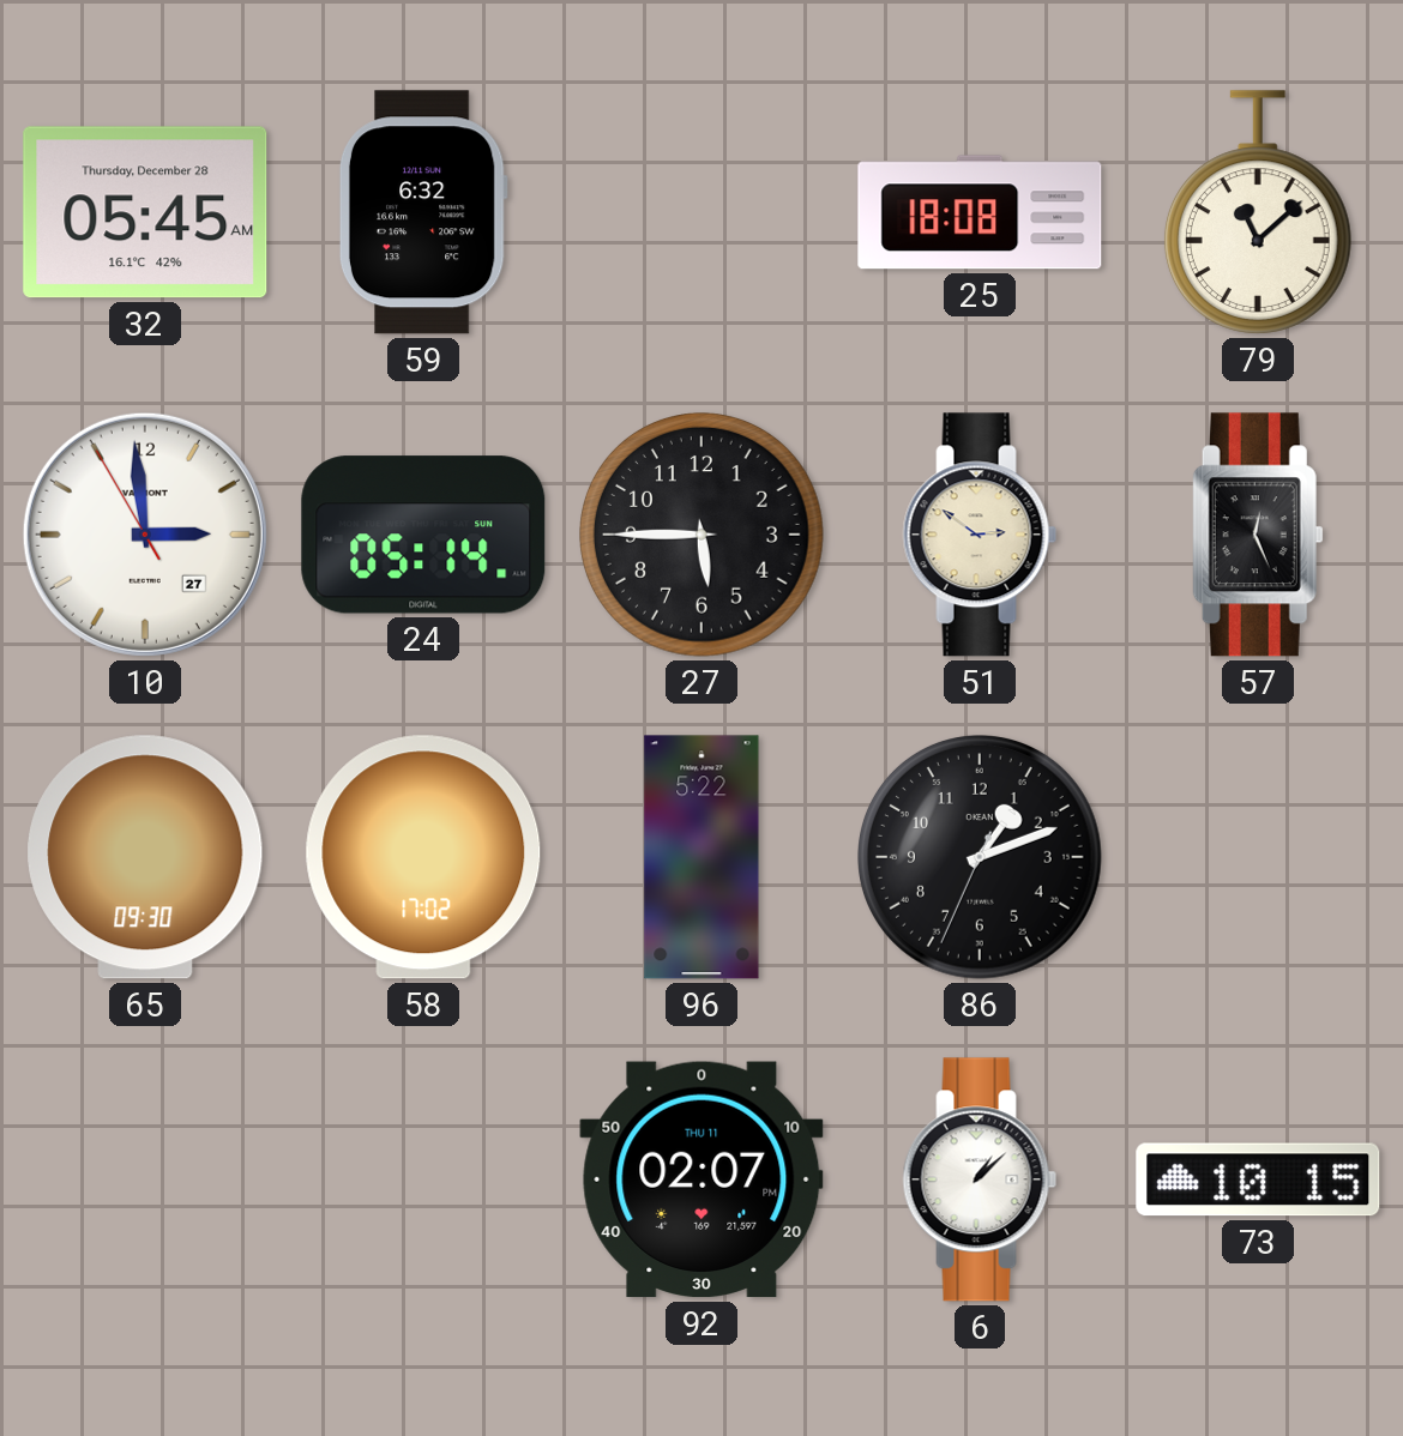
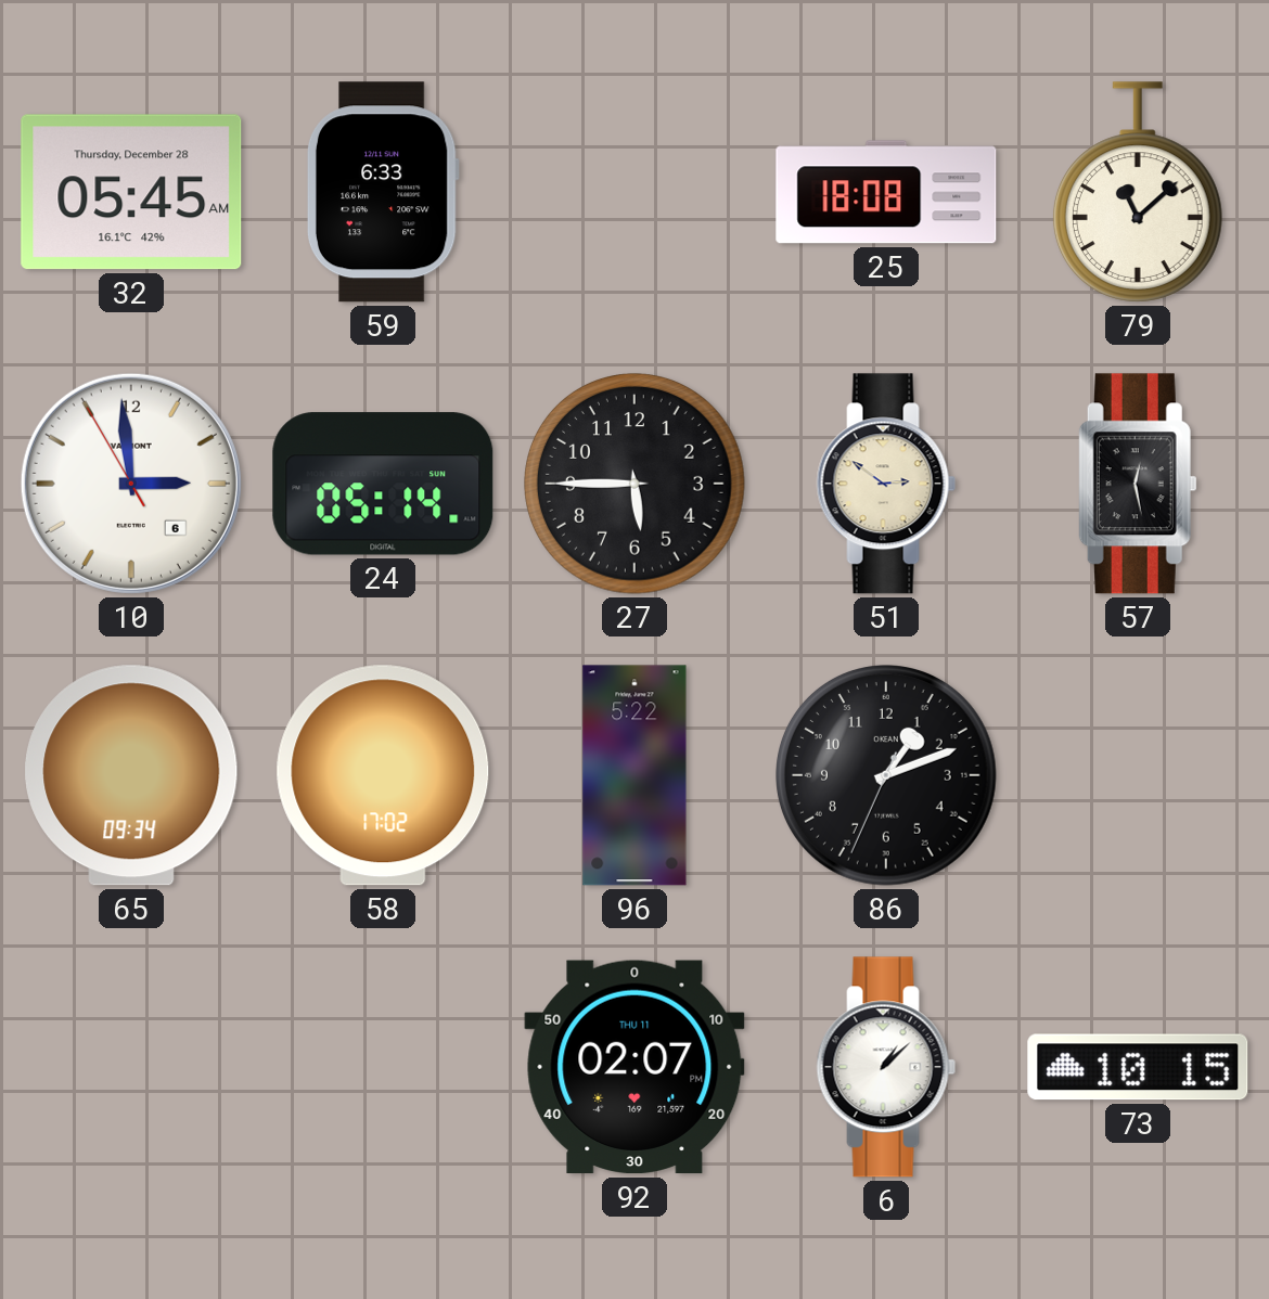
59: 6:32 -> 6:33 (383, 192)
10 date: 27 -> 6 (131, 484)
57: 12:26 -> 12:28 (1138, 484)
65: 09:30 -> 09:34 (131, 775)
